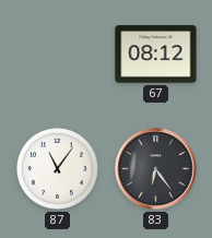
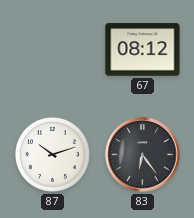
87: 11:06 -> 10:12 (52, 154)
